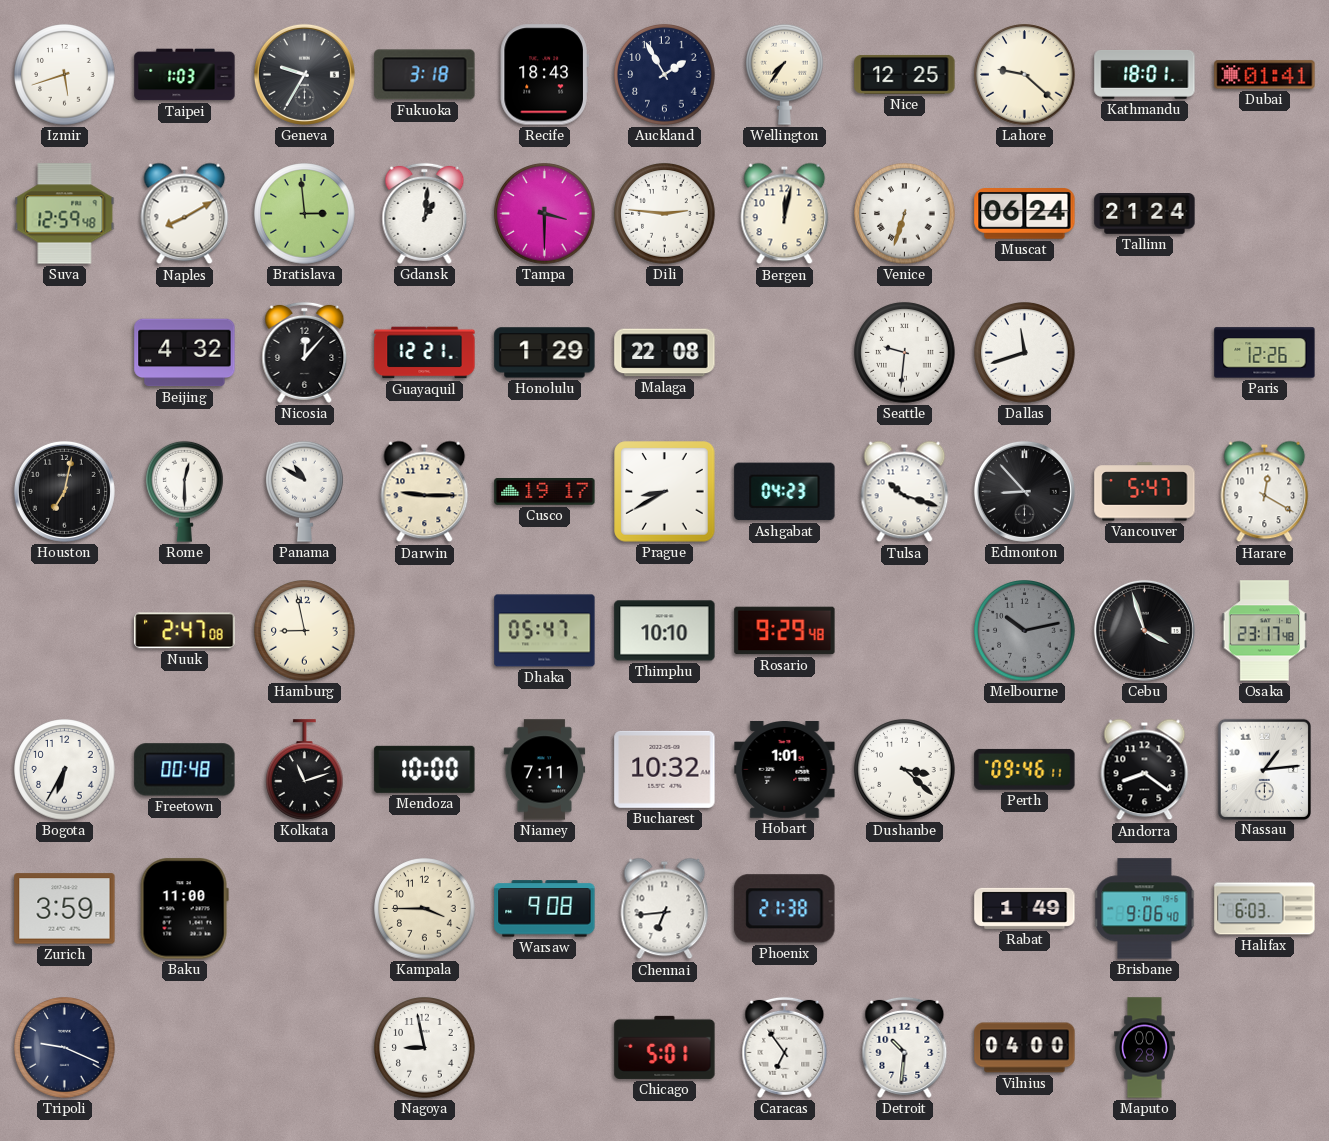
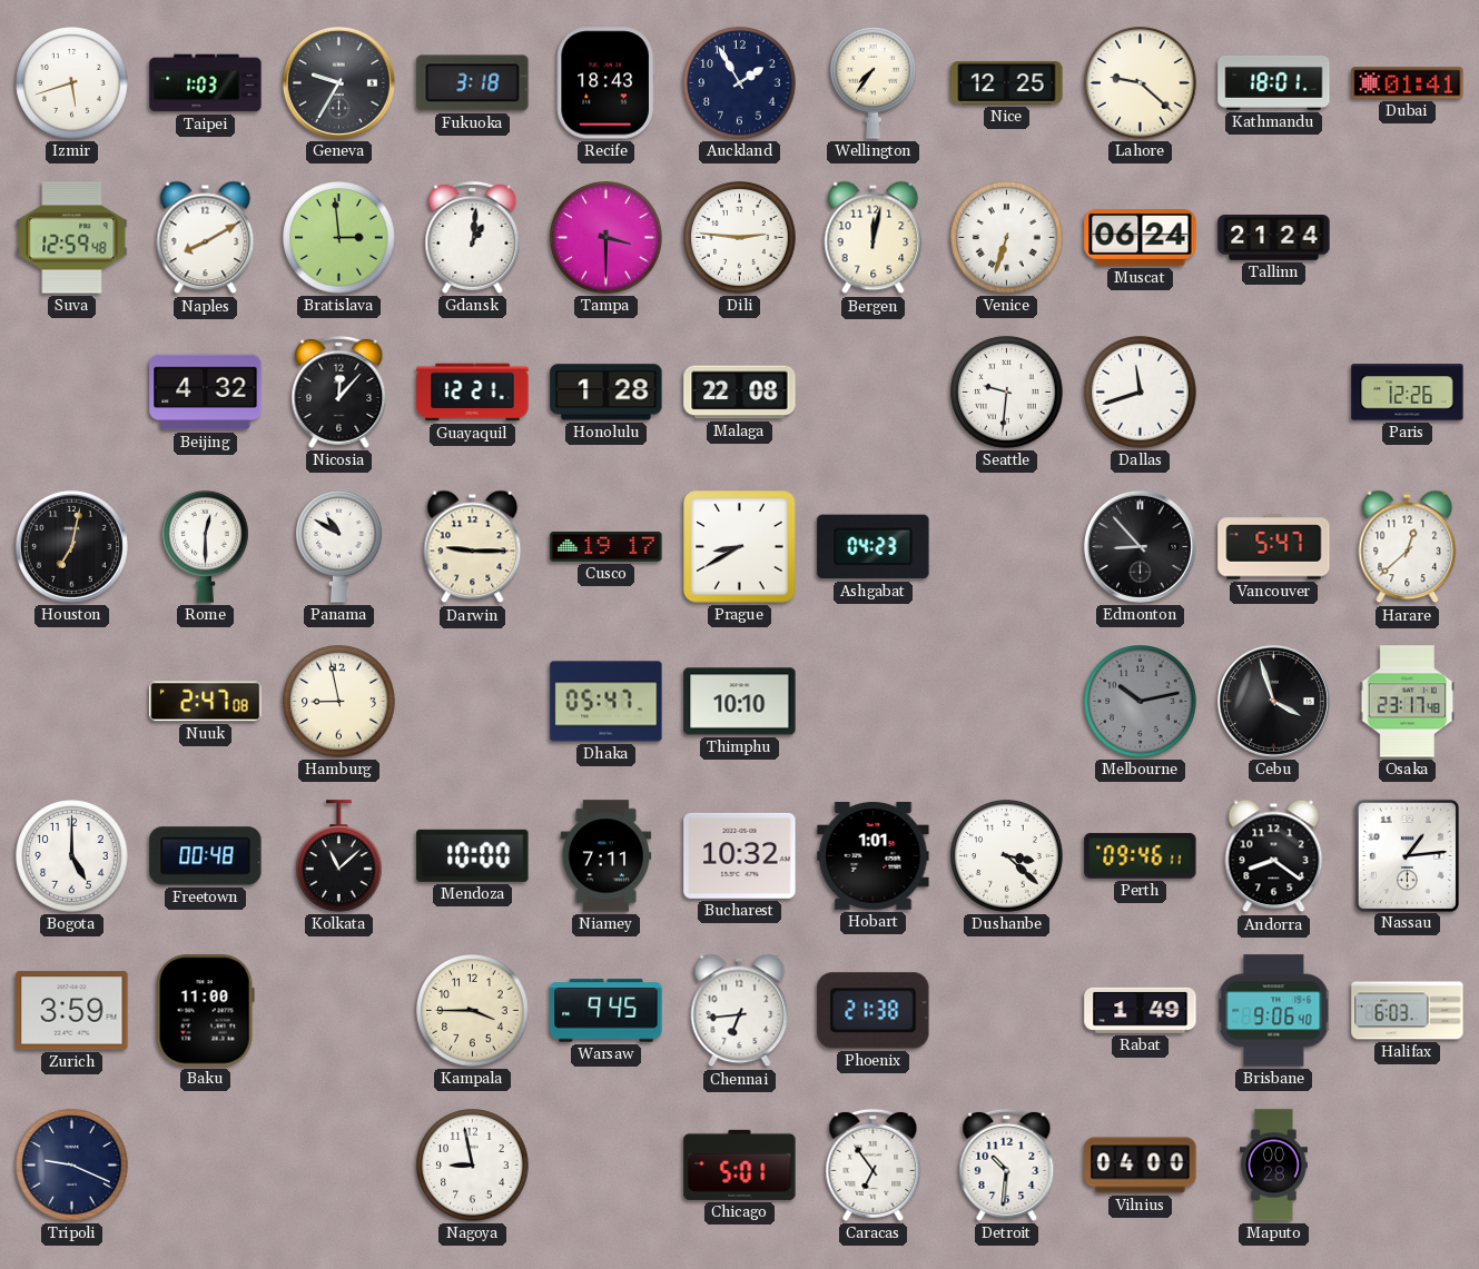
Honolulu: 1:29 -> 1:28 (607, 393)
Tulsa: 10:18 -> none (905, 492)
Harare: 12:20 -> 12:38 (1408, 547)
Rosario: 9:29 -> none (785, 631)
Bogota: 6:35 -> 5:00 (72, 856)
Kolkata: 11:12 -> 11:08 (339, 856)
Warsaw: 9:08 -> 9:45 (607, 1011)
